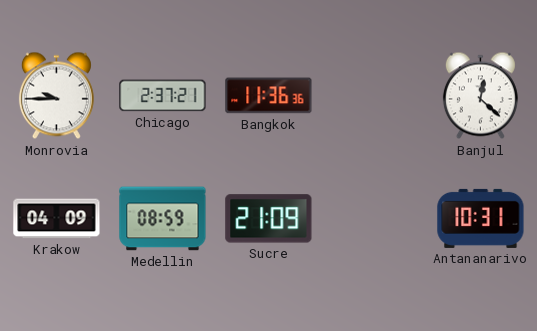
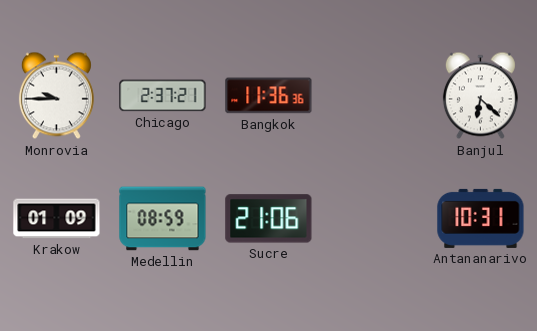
Banjul: 12:22 -> 6:22 (480, 96)
Krakow: 04:09 -> 01:09 (57, 219)
Sucre: 21:09 -> 21:06 (269, 219)
